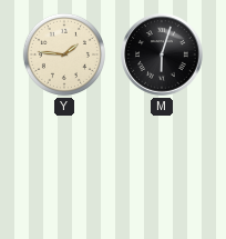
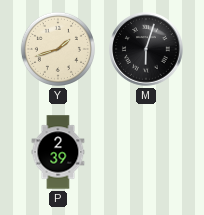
Y: 1:46 -> 1:42 (58, 49)
P: none -> 2:39 (58, 152)
